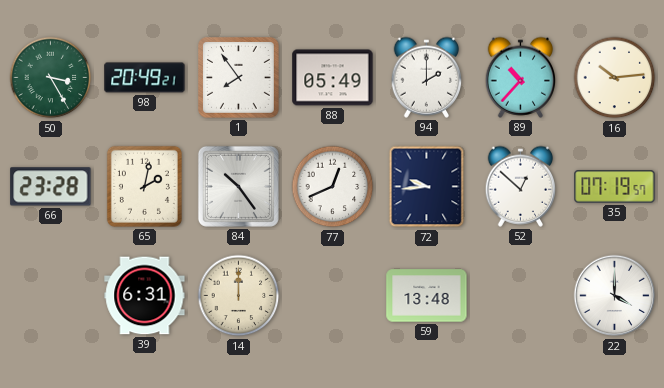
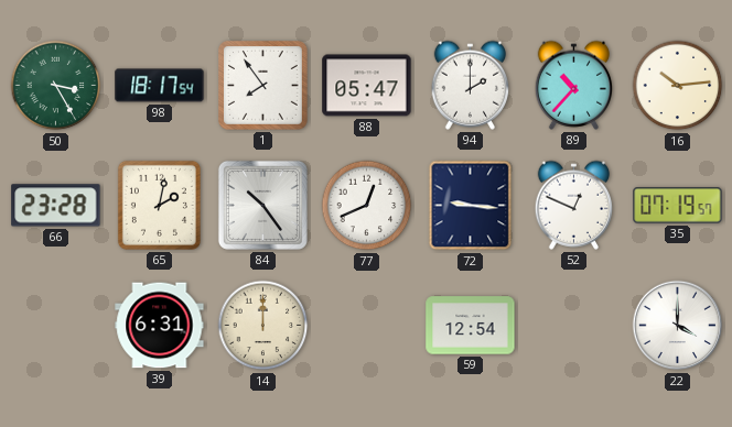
98: 20:49 -> 18:17 (160, 86)
88: 05:49 -> 05:47 (367, 86)
72: 9:44 -> 9:16 (471, 206)
52: 12:52 -> 12:49 (574, 205)
59: 13:48 -> 12:54 (471, 326)
